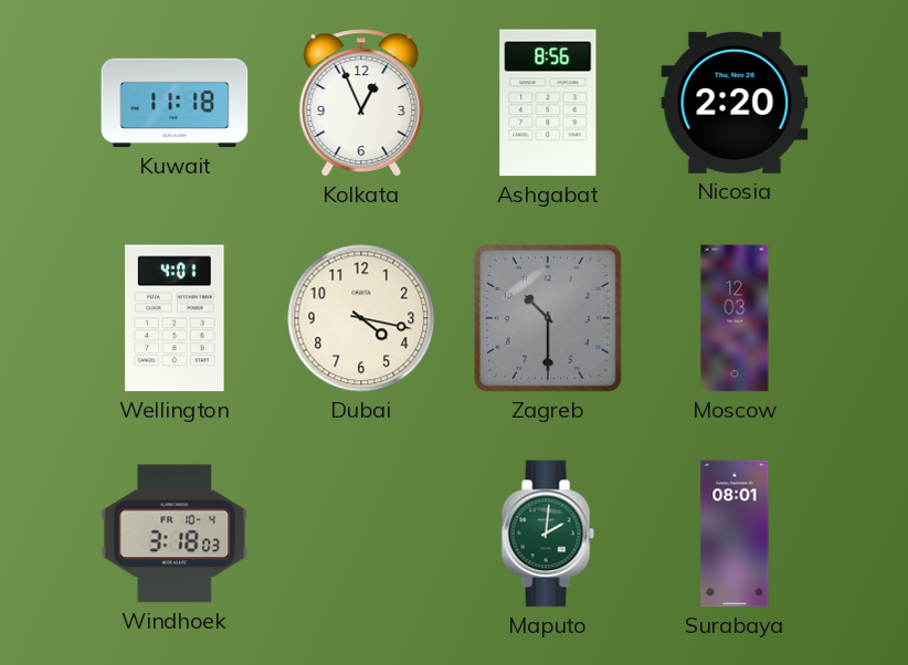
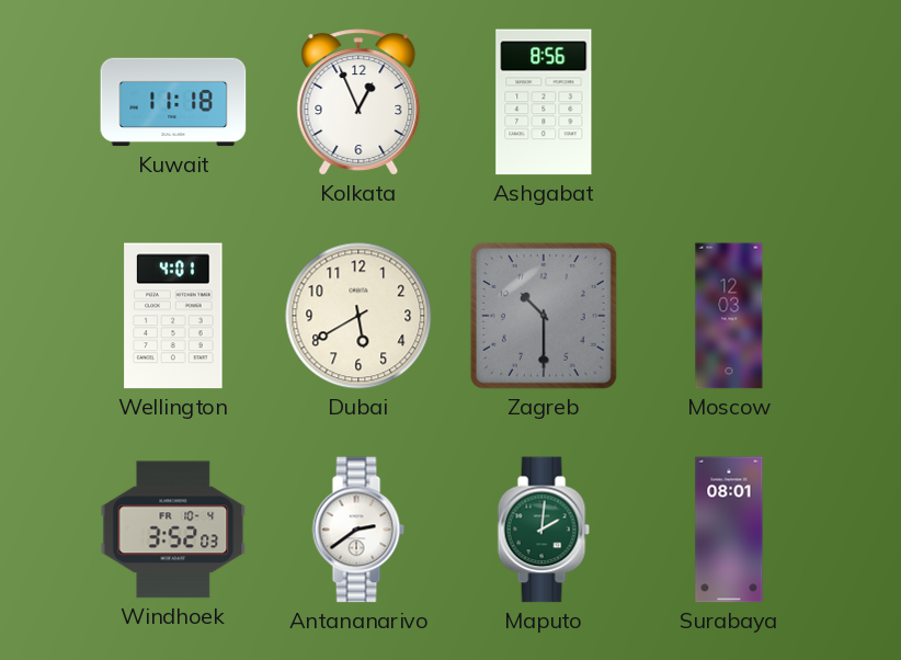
Nicosia: 2:20 -> none (735, 103)
Dubai: 4:17 -> 5:40 (358, 316)
Windhoek: 3:18 -> 3:52 (173, 530)
Antananarivo: none -> 2:39 (358, 530)
